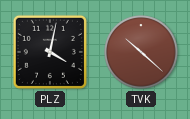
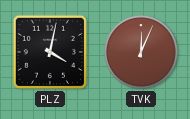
TVK: 10:22 -> 12:04 (141, 52)
